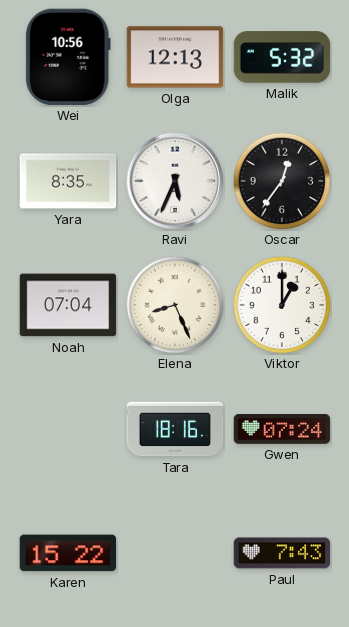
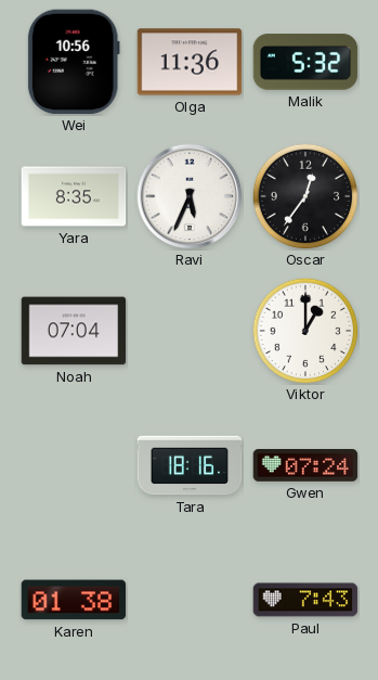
Olga: 12:13 -> 11:36 (190, 62)
Elena: 8:26 -> none (175, 305)
Karen: 15:22 -> 01:38 (74, 600)
